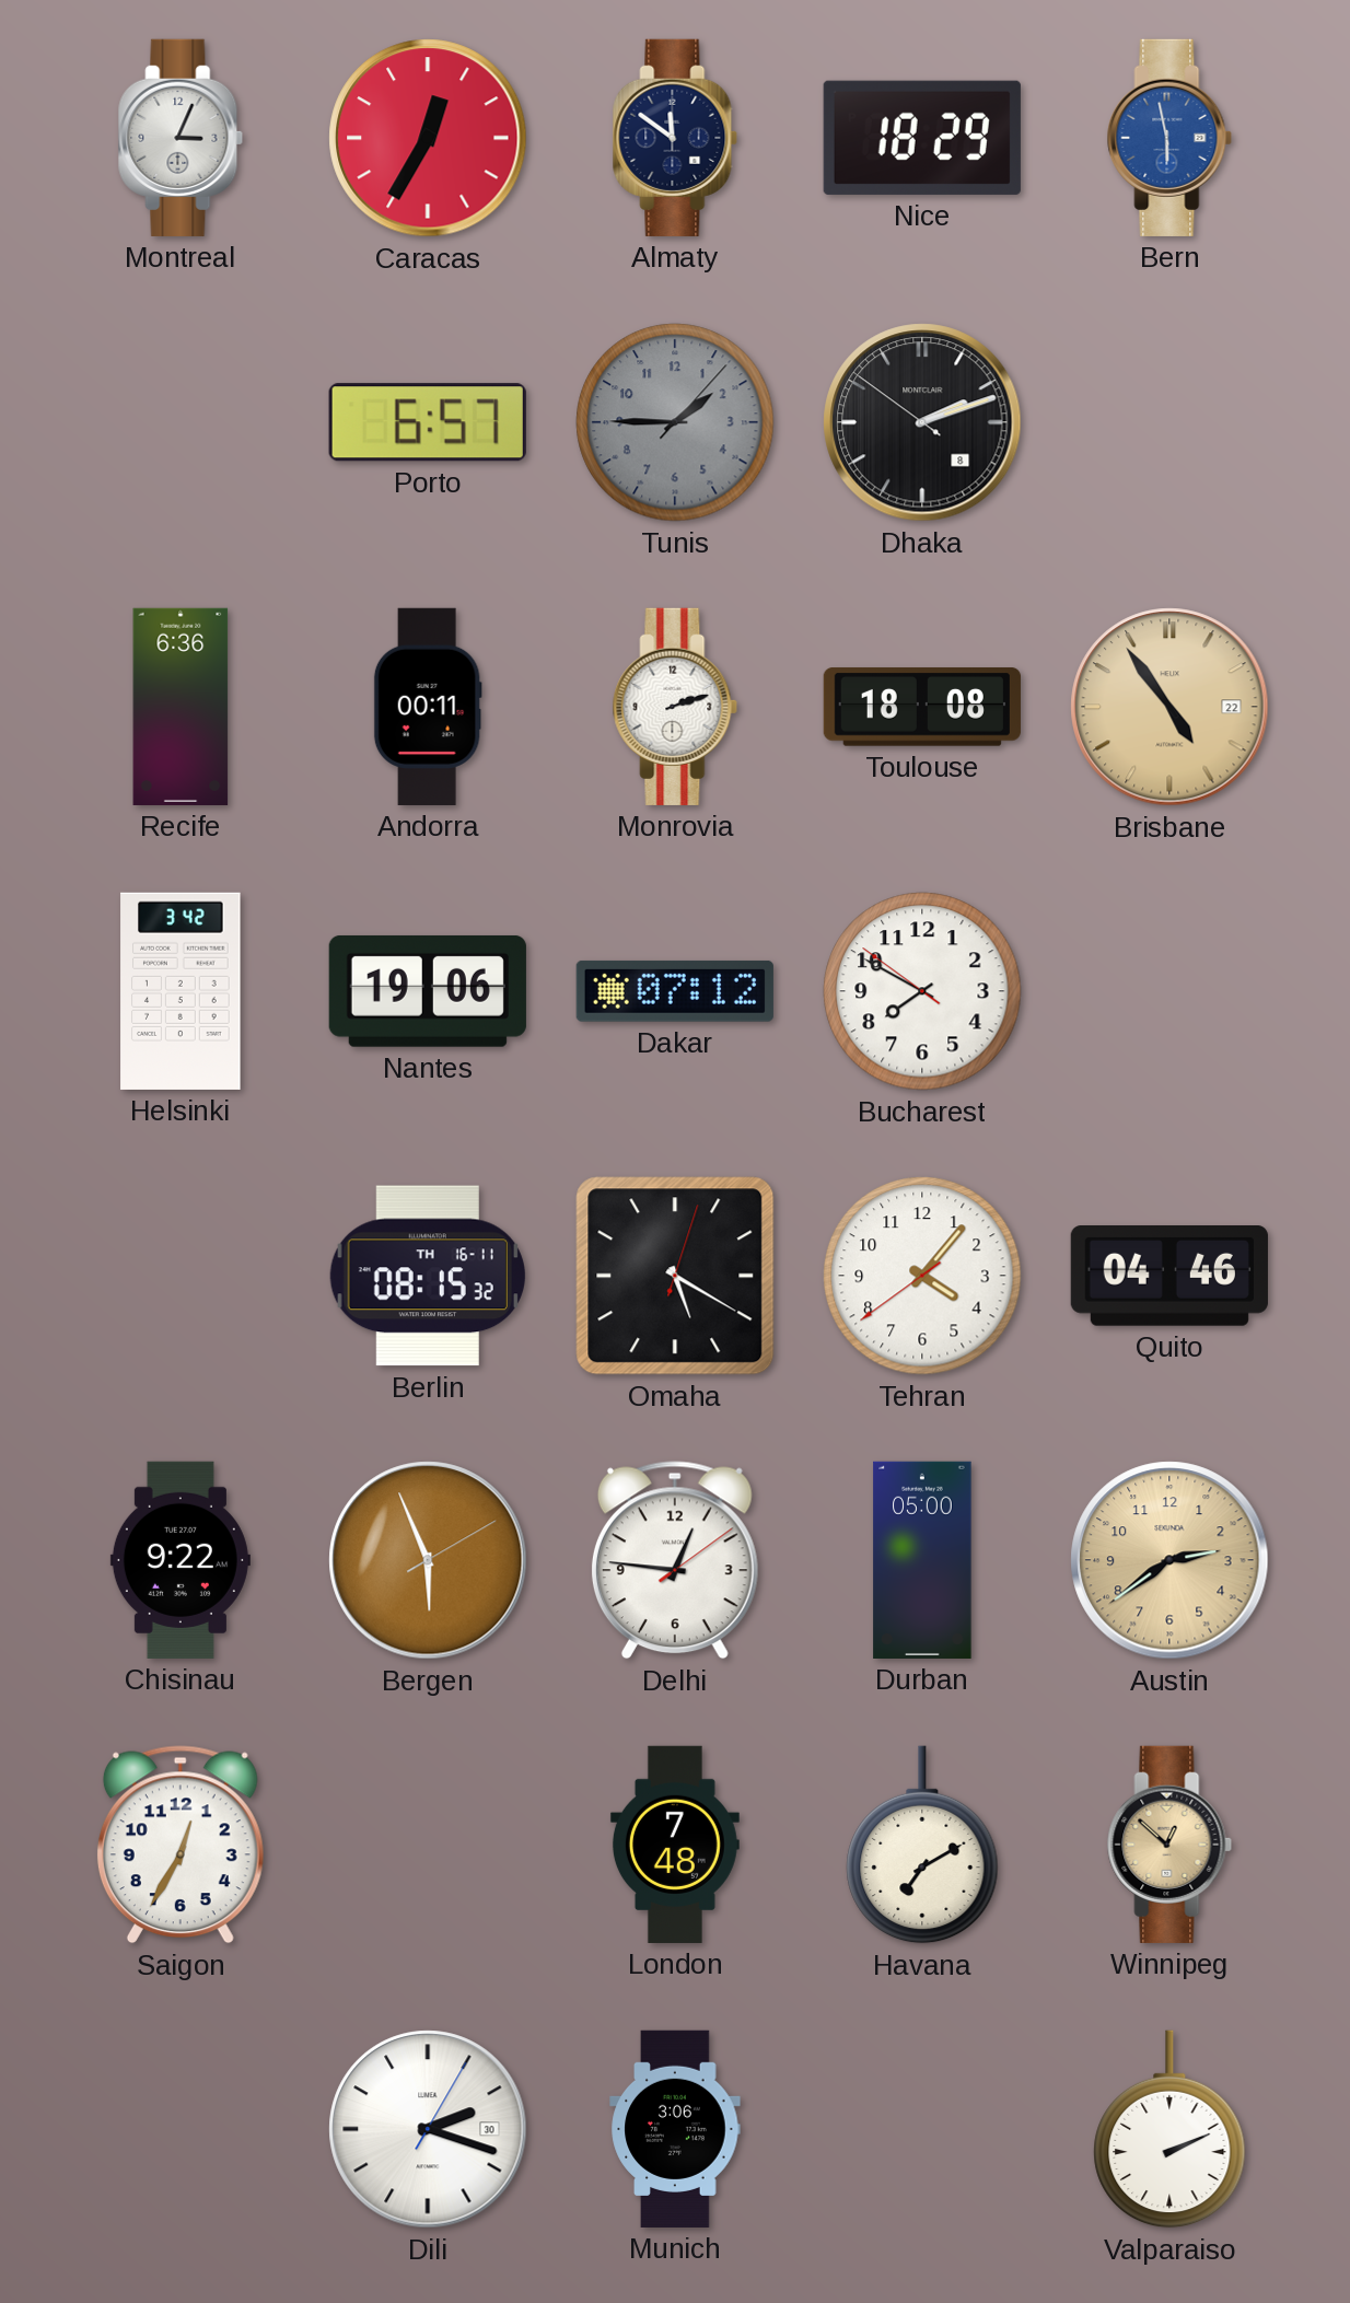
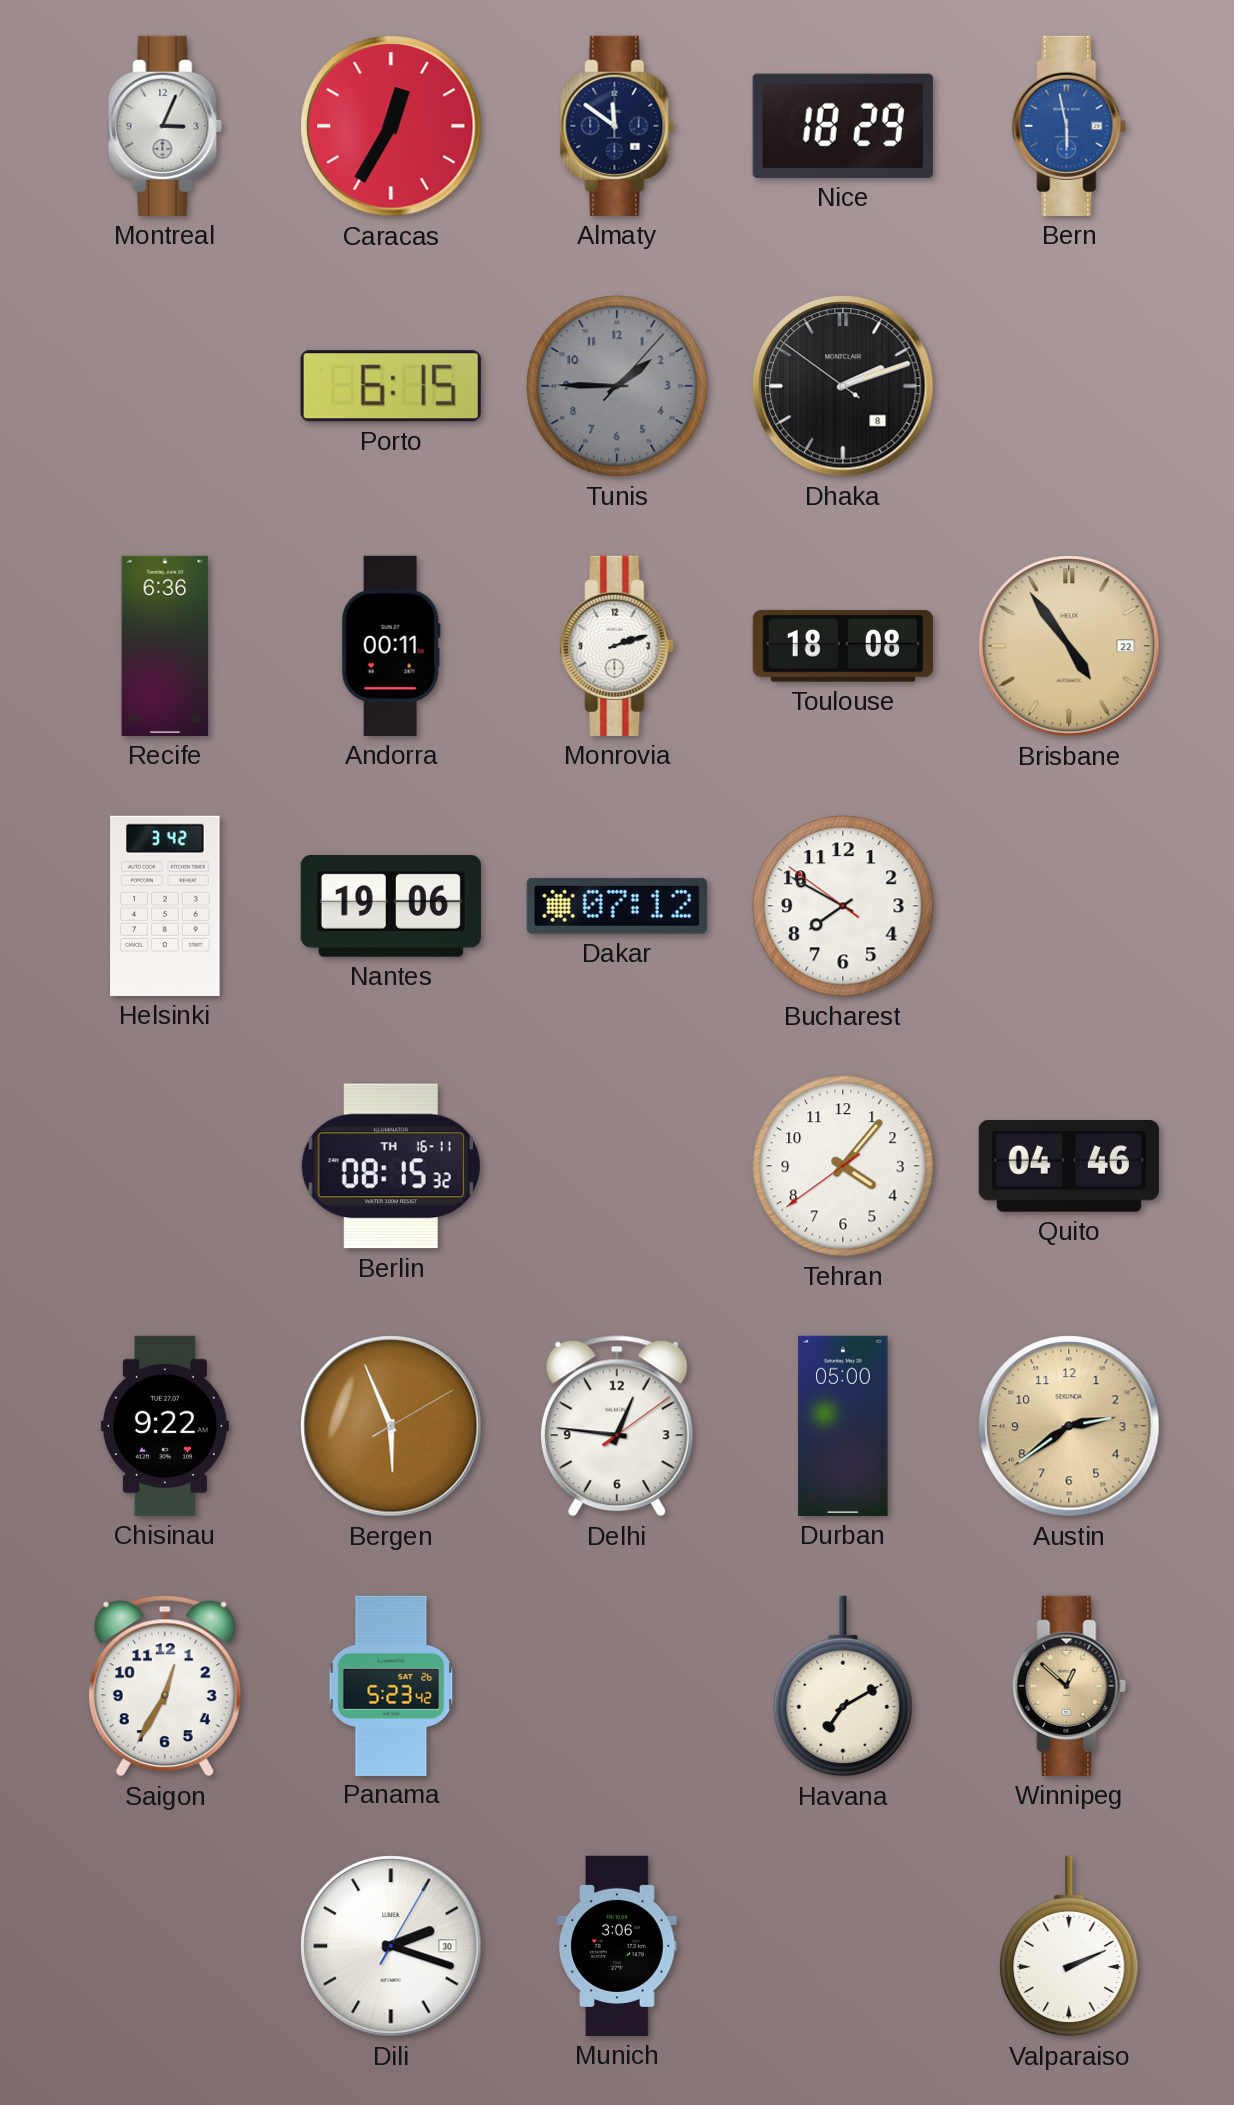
Porto: 6:57 -> 6:15 (391, 386)
Omaha: 5:20 -> none (675, 1276)
Panama: none -> 5:23 (391, 1685)
London: 7:48 -> none (675, 1845)
